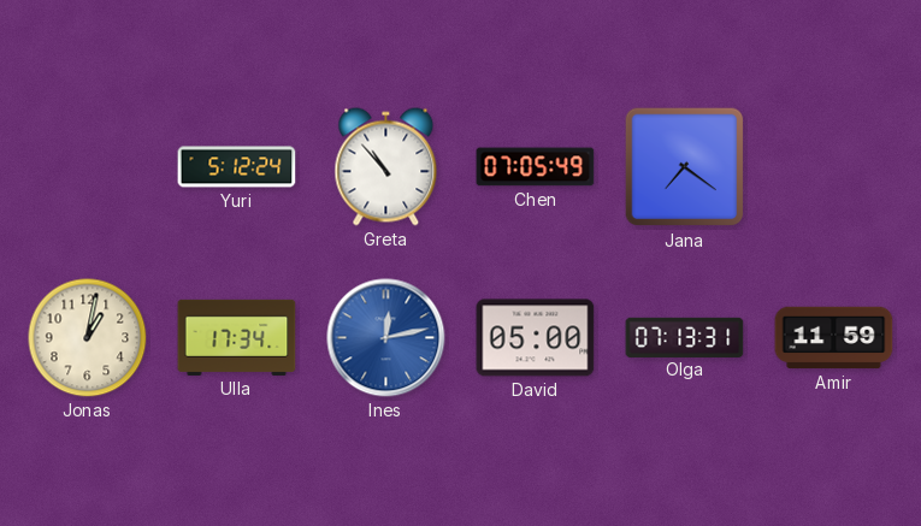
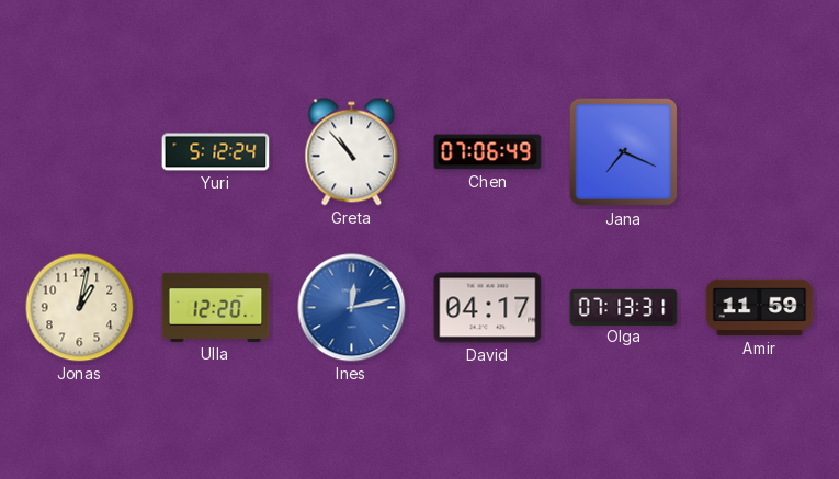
Chen: 07:05 -> 07:06 (488, 152)
Jana: 7:21 -> 7:19 (624, 152)
Ulla: 17:34 -> 12:20 (216, 307)
David: 05:00 -> 04:17 (488, 308)
